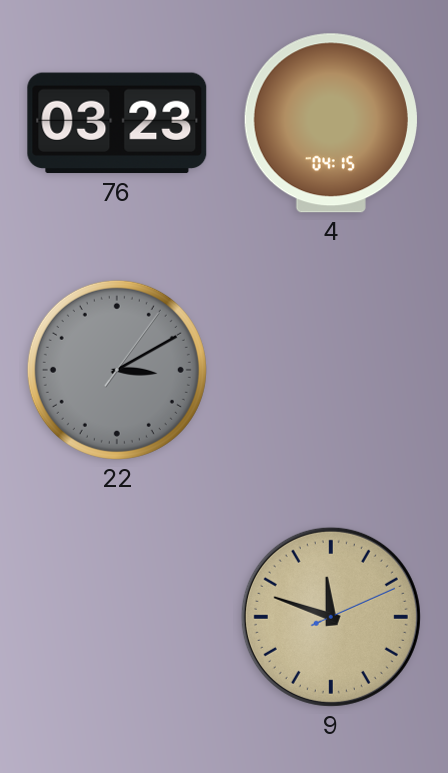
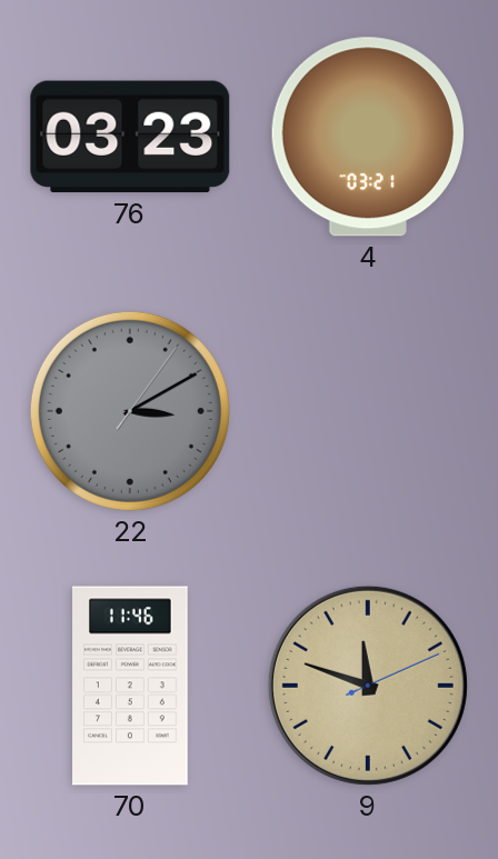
4: 04:15 -> 03:21 (368, 137)
70: none -> 11:46 (130, 686)
